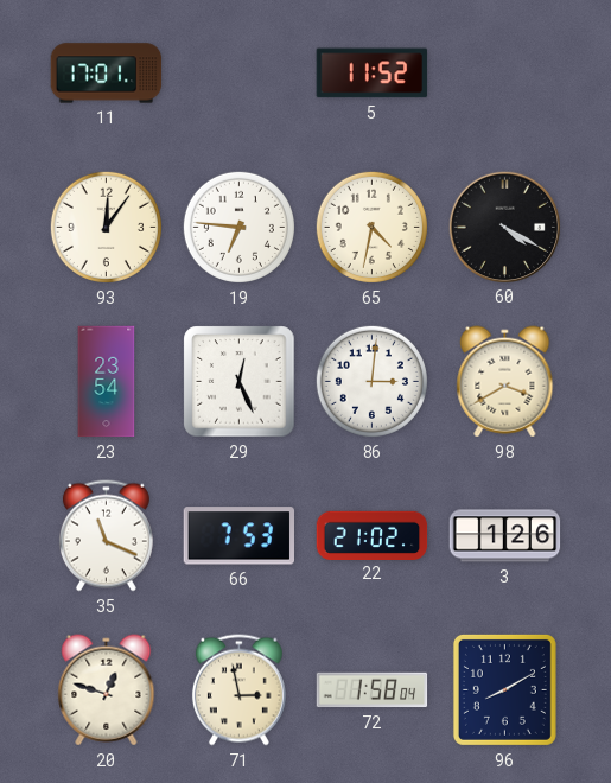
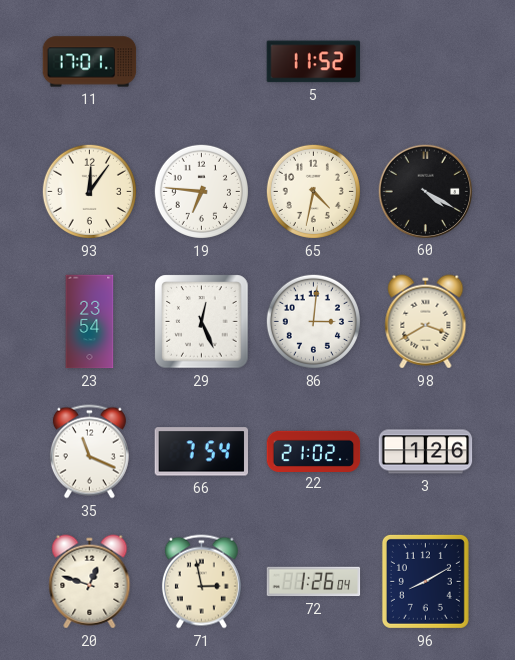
66: 7:53 -> 7:54 (201, 452)
72: 1:58 -> 1:26 (314, 582)
